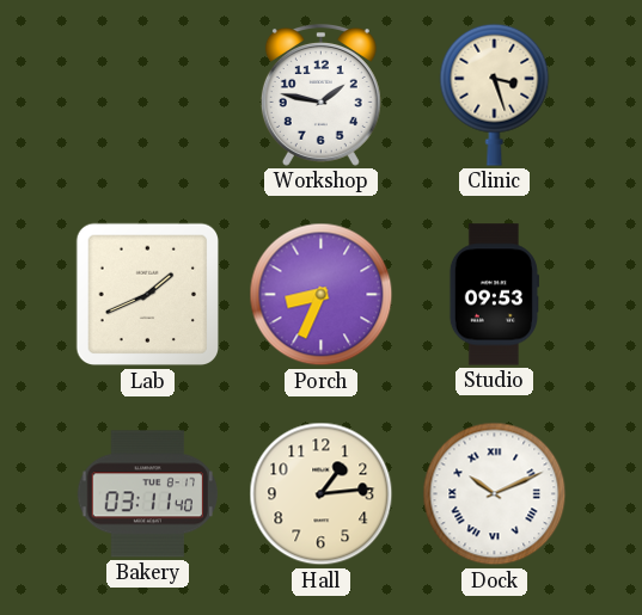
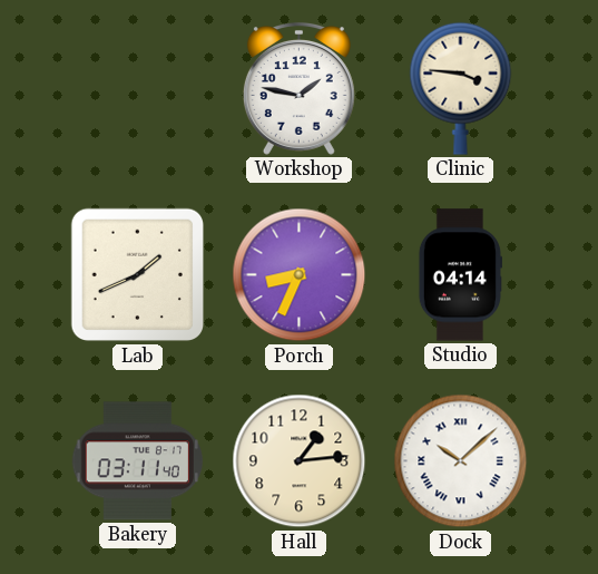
Clinic: 3:27 -> 3:46 (461, 88)
Studio: 09:53 -> 04:14 (460, 275)
Dock: 10:11 -> 10:08 (461, 461)
